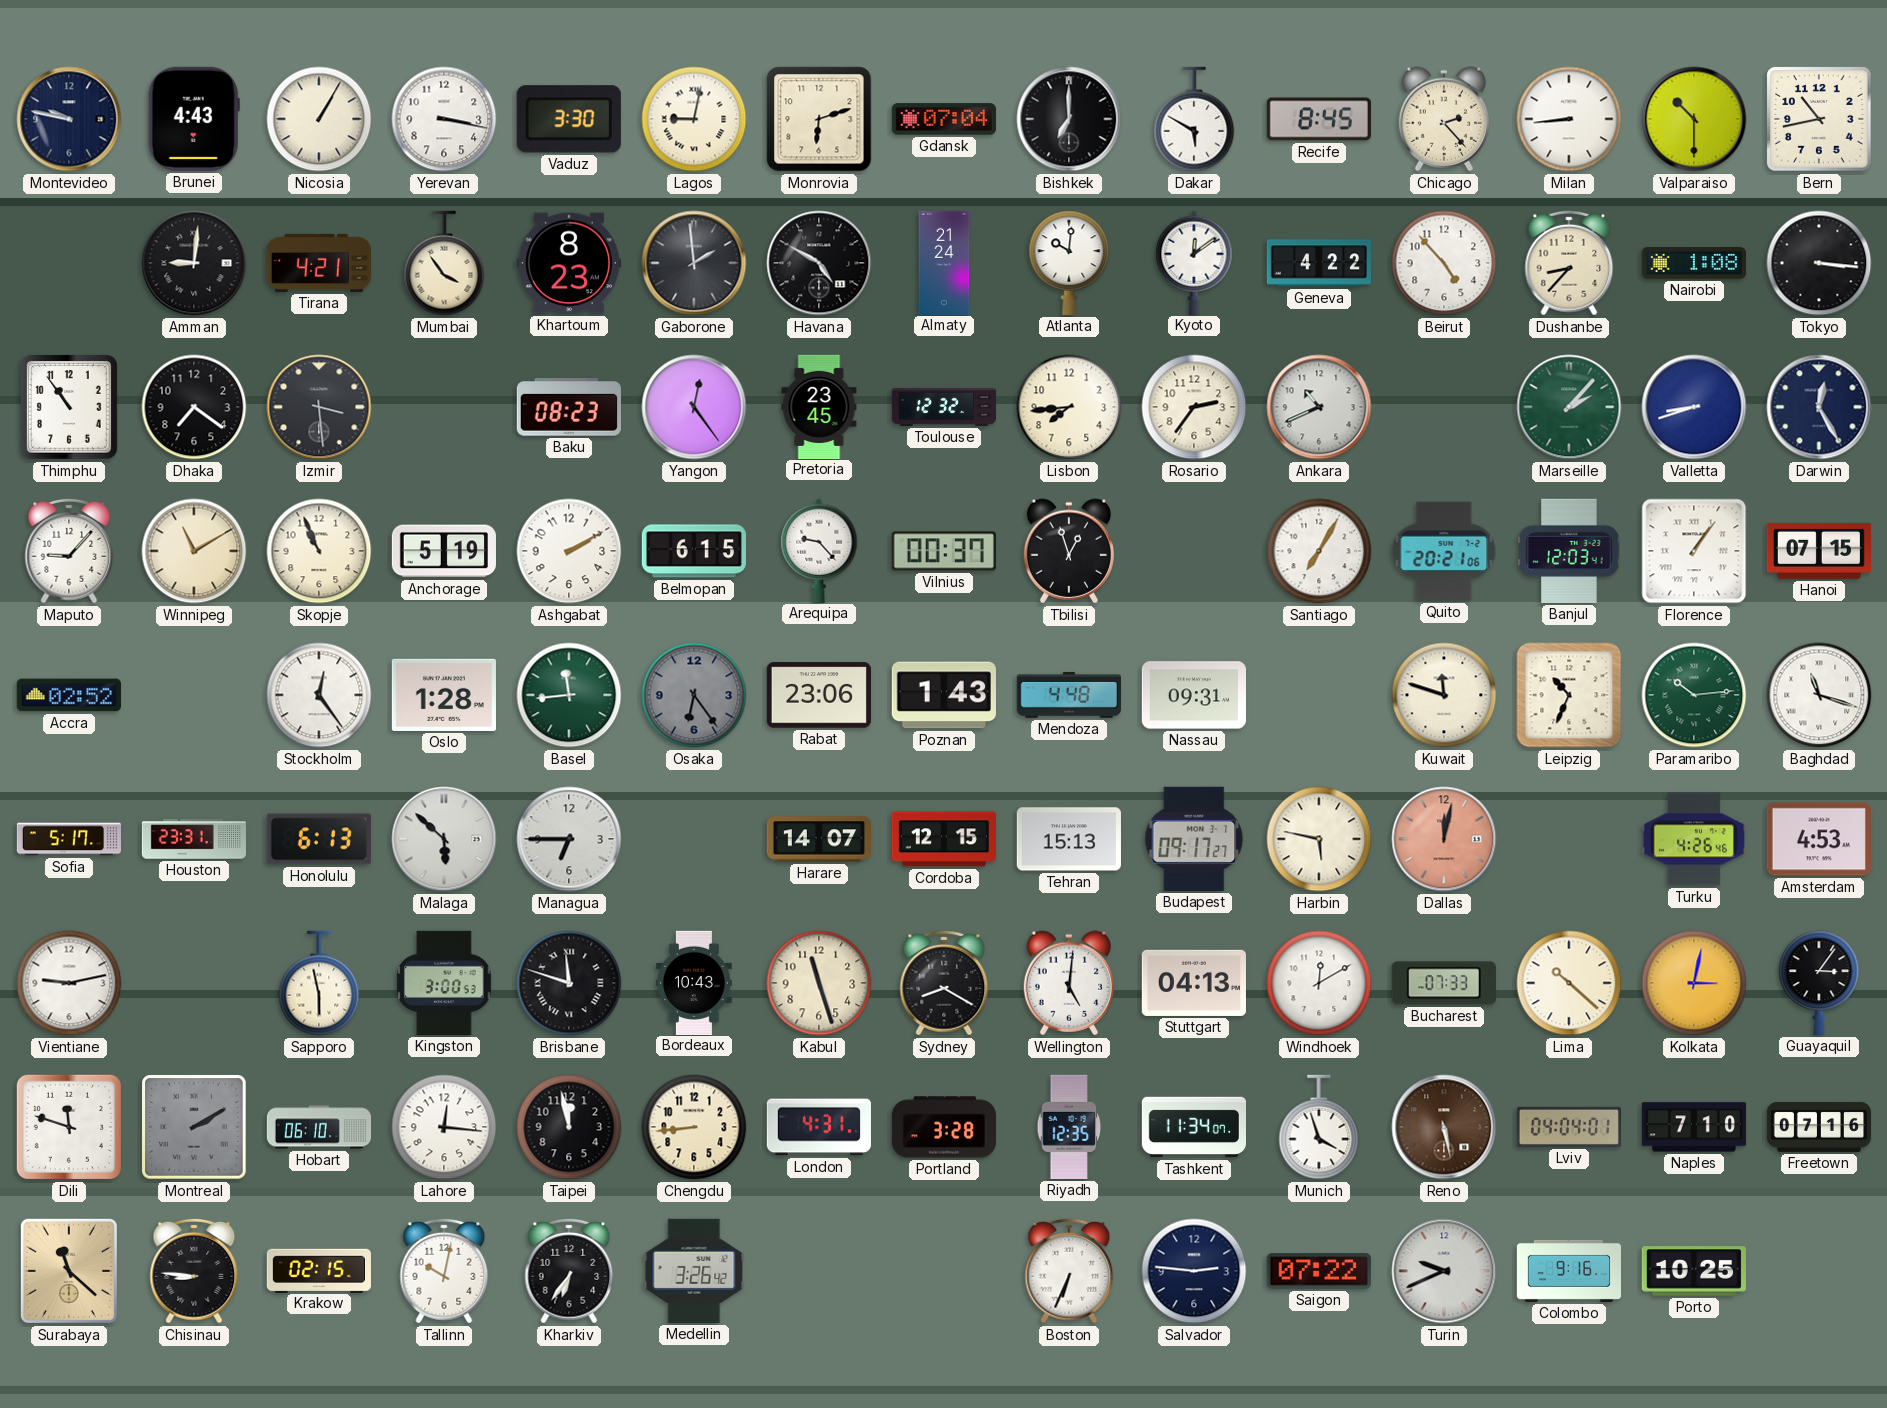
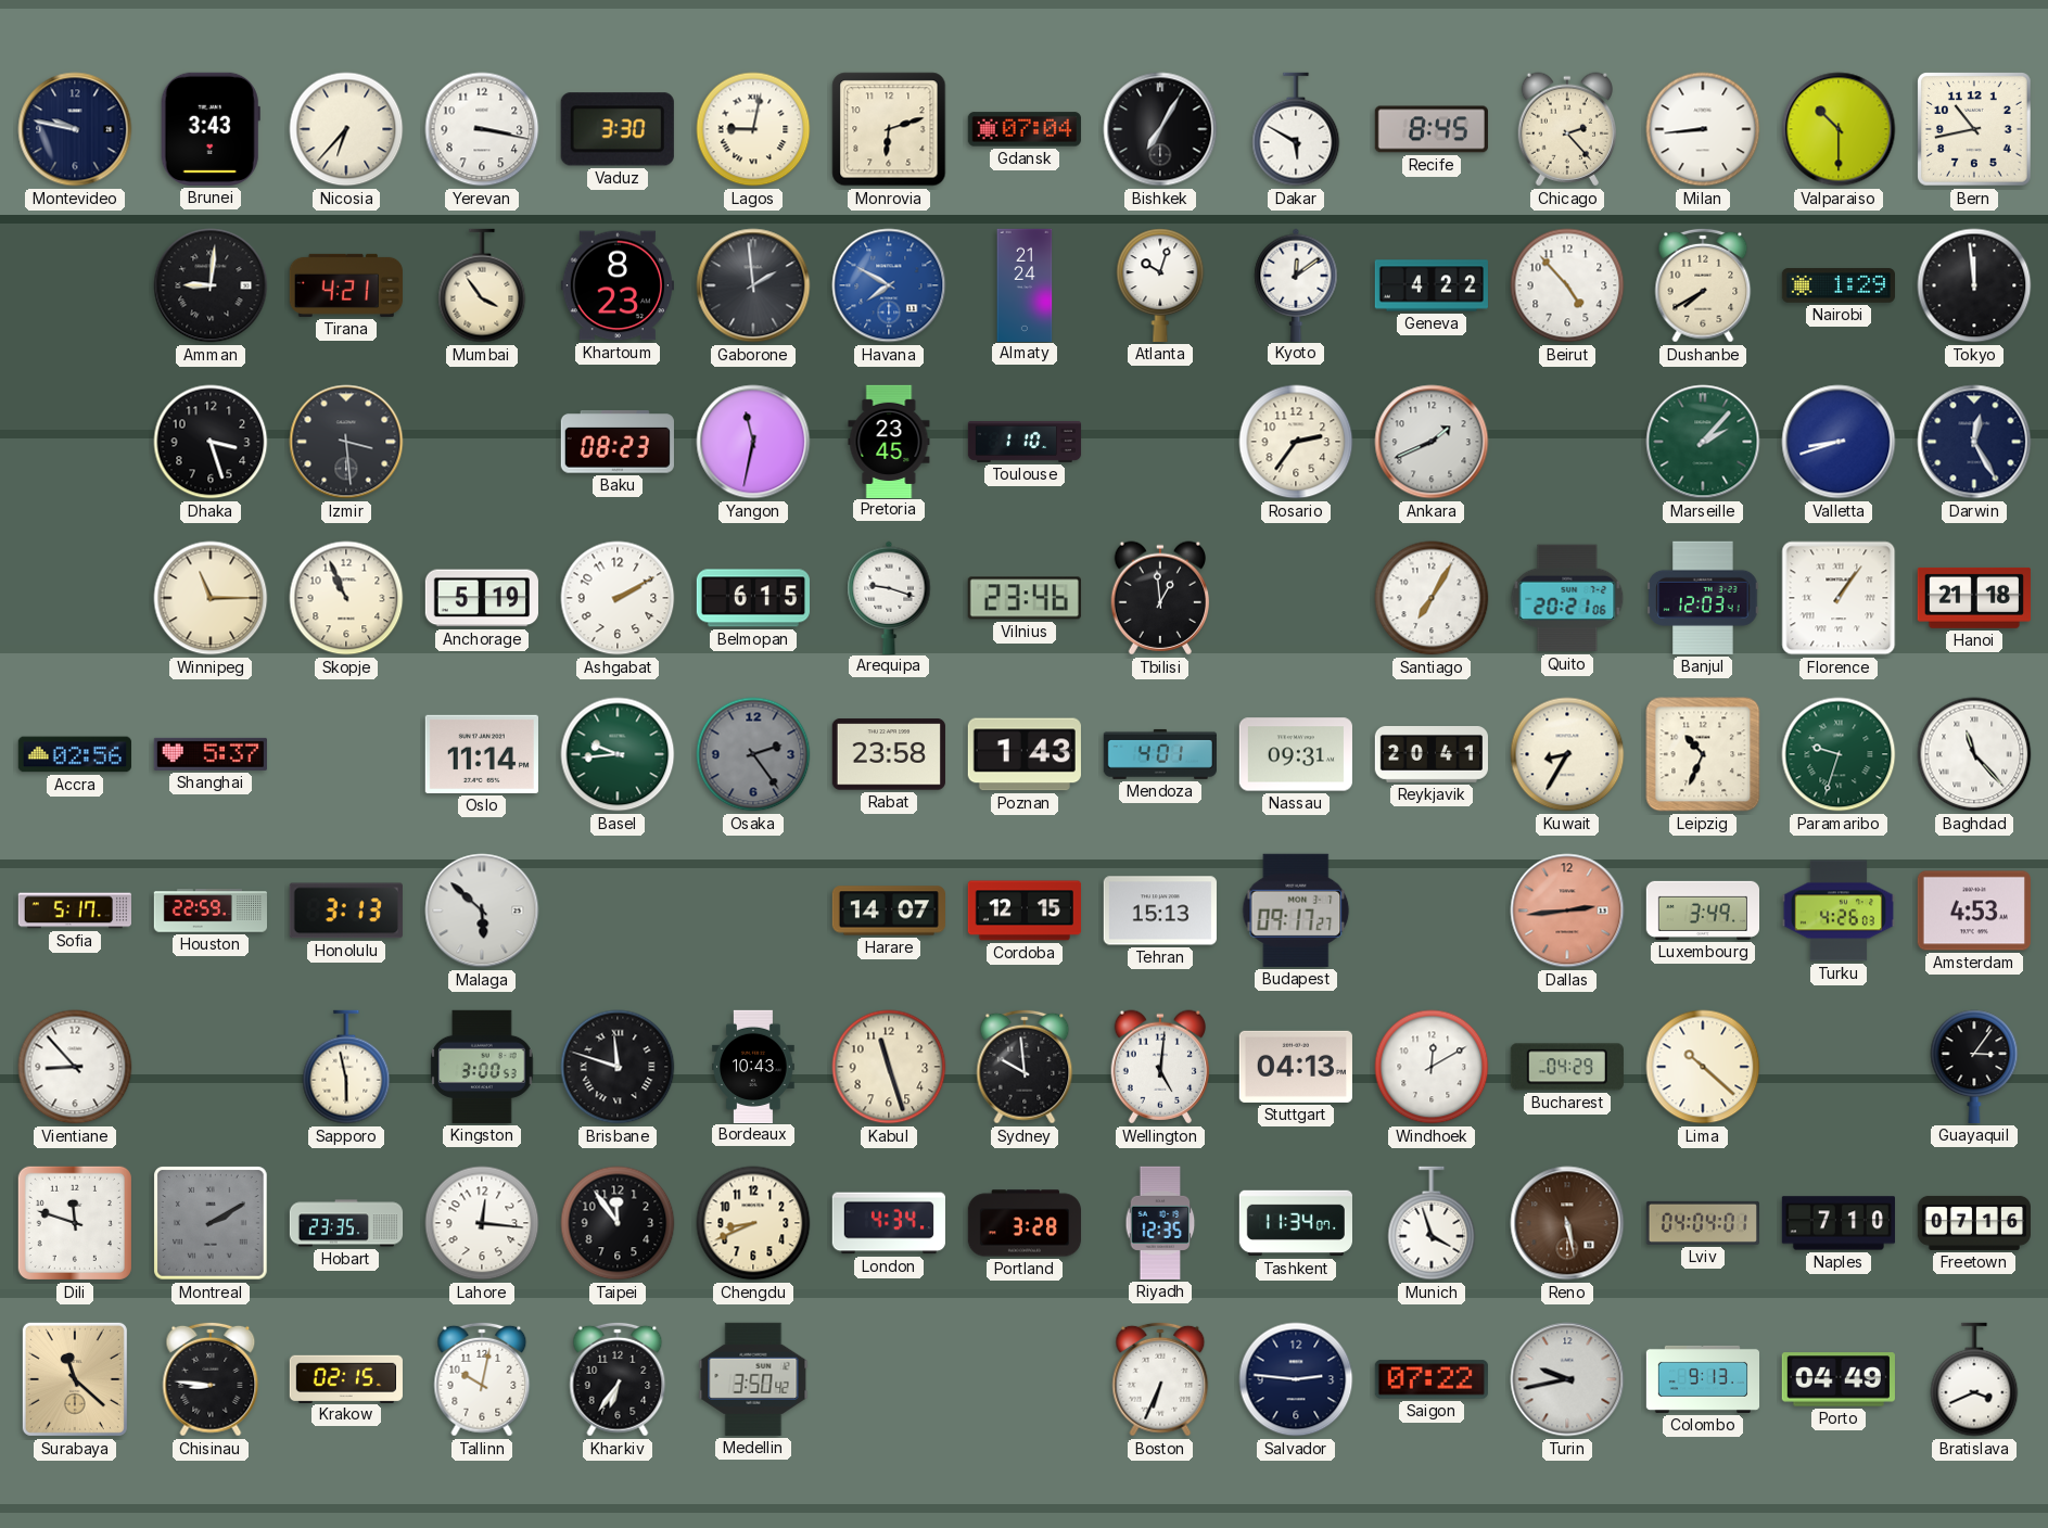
Brunei: 4:43 -> 3:43 (211, 129)
Nicosia: 1:05 -> 6:37 (346, 129)
Bishkek: 7:00 -> 7:05 (1160, 129)
Havana: 4:50 -> 7:50 (889, 285)
Havana dial: black -> blue (889, 285)
Atlanta: 10:01 -> 10:03 (1160, 285)
Dushanbe: 8:37 -> 7:40 (1703, 285)
Nairobi: 1:08 -> 1:29 (1837, 285)
Tokyo: 3:16 -> 11:59 (1974, 285)
Thimphu: 10:54 -> none (69, 407)
Dhaka: 7:21 -> 3:27 (211, 442)
Yangon: 12:24 -> 11:32 (753, 442)
Toulouse: 12:32 -> 1:10 (1025, 442)
Lisbon: 7:44 -> none (1069, 407)
Ankara: 10:41 -> 1:41 (1432, 442)
Maputo: 9:07 -> none (69, 551)
Winnipeg: 11:10 -> 11:15 (211, 598)
Arequipa: 9:23 -> 9:18 (889, 597)
Vilnius: 00:37 -> 23:46 (1025, 598)
Tbilisi: 12:57 -> 12:59 (1159, 598)
Hanoi: 07:15 -> 21:18 (1974, 598)
Accra: 02:52 -> 02:56 (75, 754)
Shanghai: none -> 5:37 (211, 754)
Stockholm: 12:24 -> none (319, 695)
Oslo: 1:28 -> 11:14 (482, 754)
Basel: 11:44 -> 9:44 (618, 754)
Osaka: 6:24 -> 2:24 (753, 754)
Rabat: 23:06 -> 23:58 (889, 754)
Mendoza: 4:48 -> 4:01 (1160, 754)
Reykjavik: none -> 20:41 (1430, 755)
Kuwait: 11:48 -> 8:35 (1567, 754)
Paramaribo: 10:14 -> 9:33 (1839, 754)
Baghdad: 11:18 -> 11:23 (1974, 754)
Houston: 23:31 -> 22:59 (209, 911)
Honolulu: 6:13 -> 3:13 (346, 911)
Managua: 6:45 -> none (569, 839)
Harbin: 5:47 -> none (1319, 839)
Dallas: 12:02 -> 2:44 (1567, 911)
Luxembourg: none -> 3:49 (1702, 911)
Turku: 4:26:46 -> 4:26:03 (1837, 911)
Vientiane: 9:13 -> 8:53 (75, 1067)
Sydney: 8:20 -> 9:59 (1025, 1067)
Bucharest: 07:33 -> 04:29 (1567, 1067)
Kolkata: 3:02 -> none (1694, 983)
Hobart: 06:10 -> 23:35 (346, 1223)
Taipei: 11:58 -> 11:54 (618, 1223)
Chengdu: 8:44 -> 8:41 (753, 1223)
London: 4:31 -> 4:34 (889, 1223)
Medellin: 3:26 -> 3:50 (753, 1379)
Turin: 9:41 -> 9:43 (1567, 1379)
Colombo: 9:16 -> 9:13 (1703, 1379)
Porto: 10:25 -> 04:49 (1839, 1379)
Bratislava: none -> 3:41 (1974, 1379)
